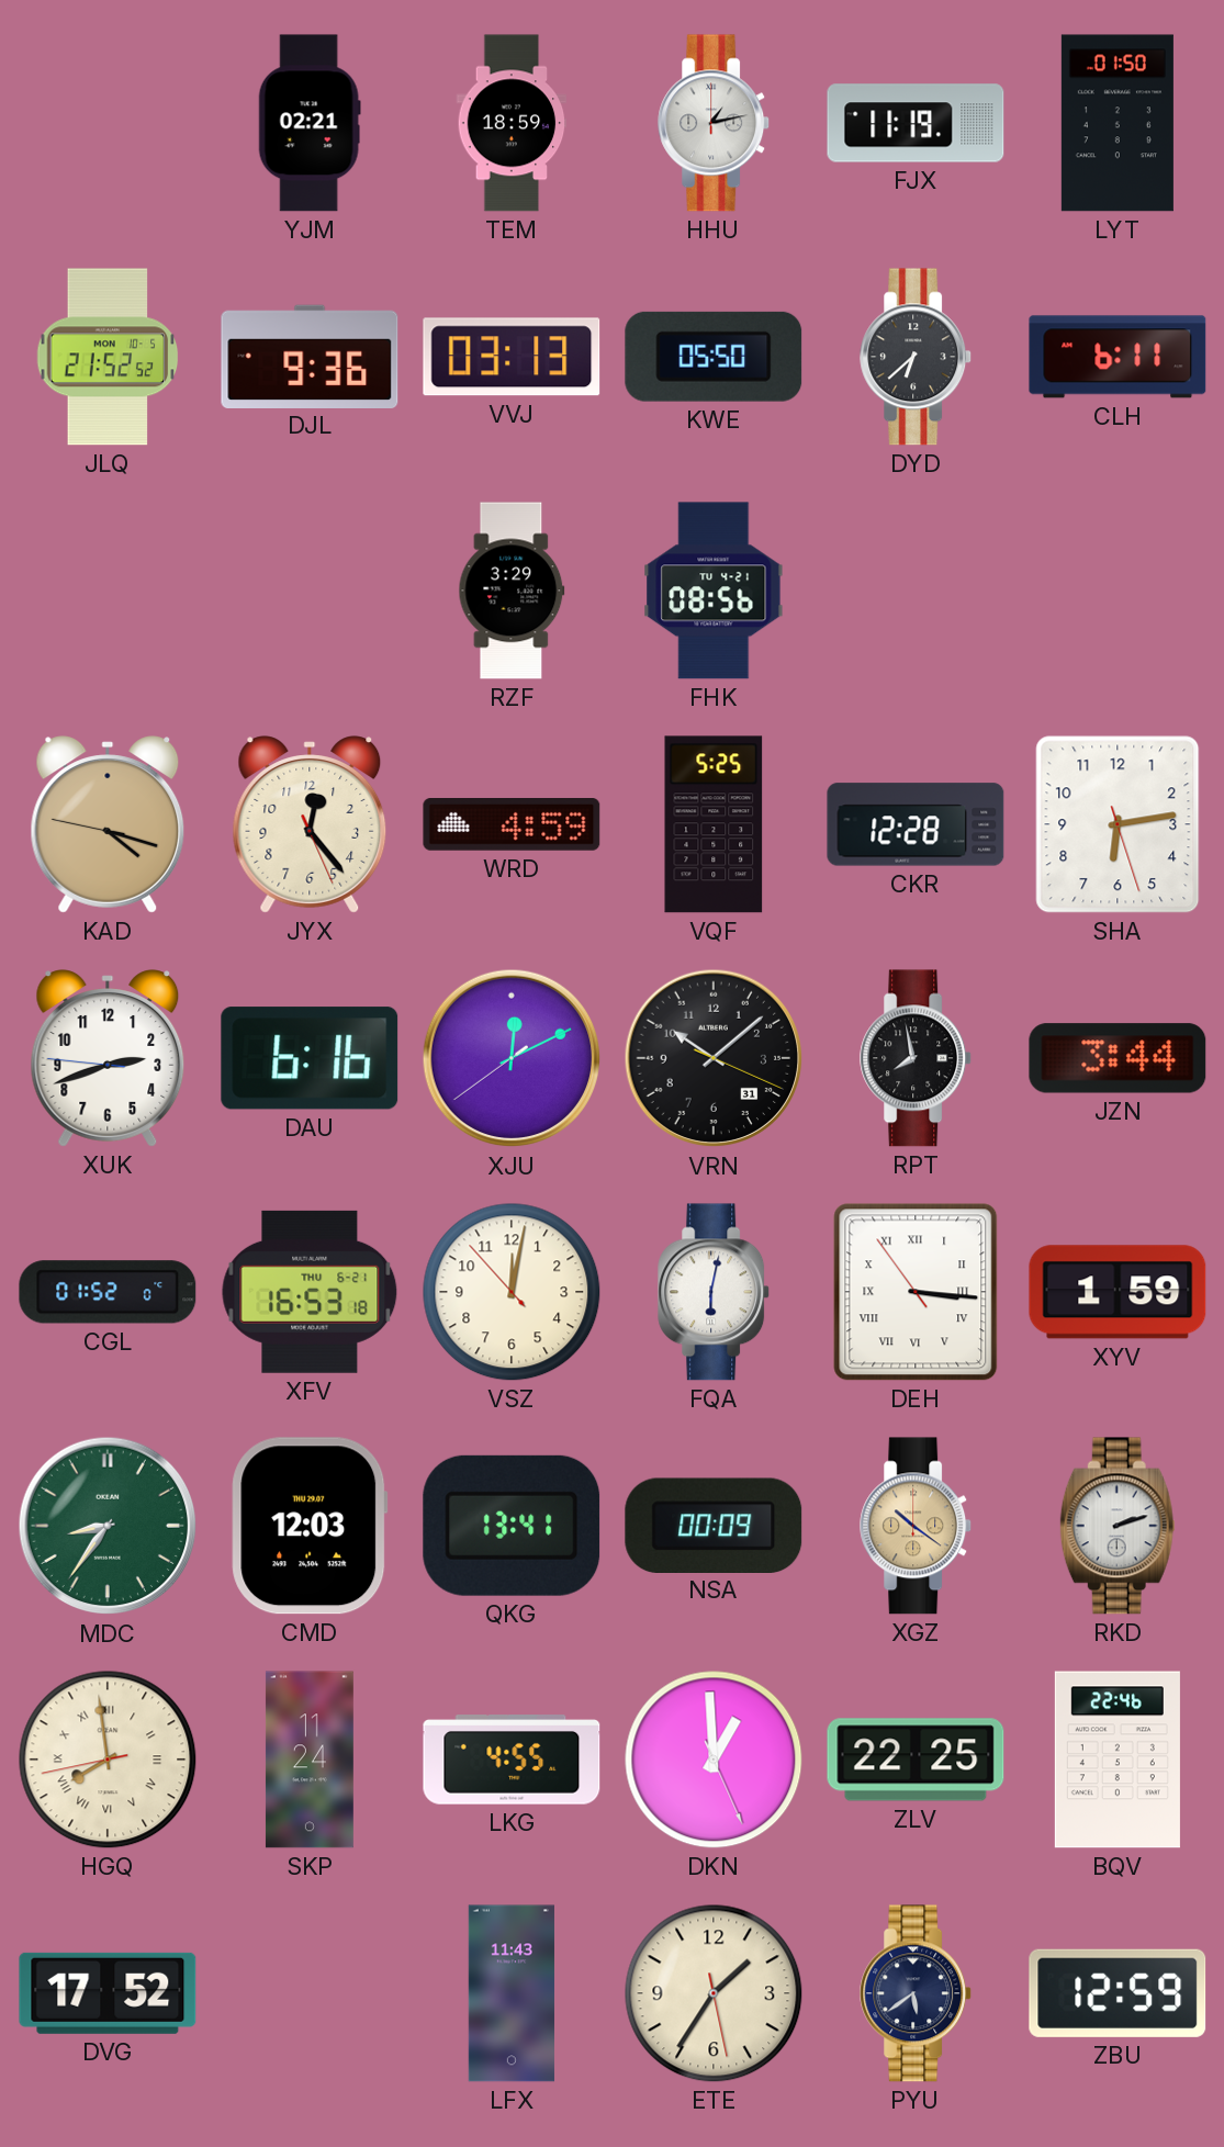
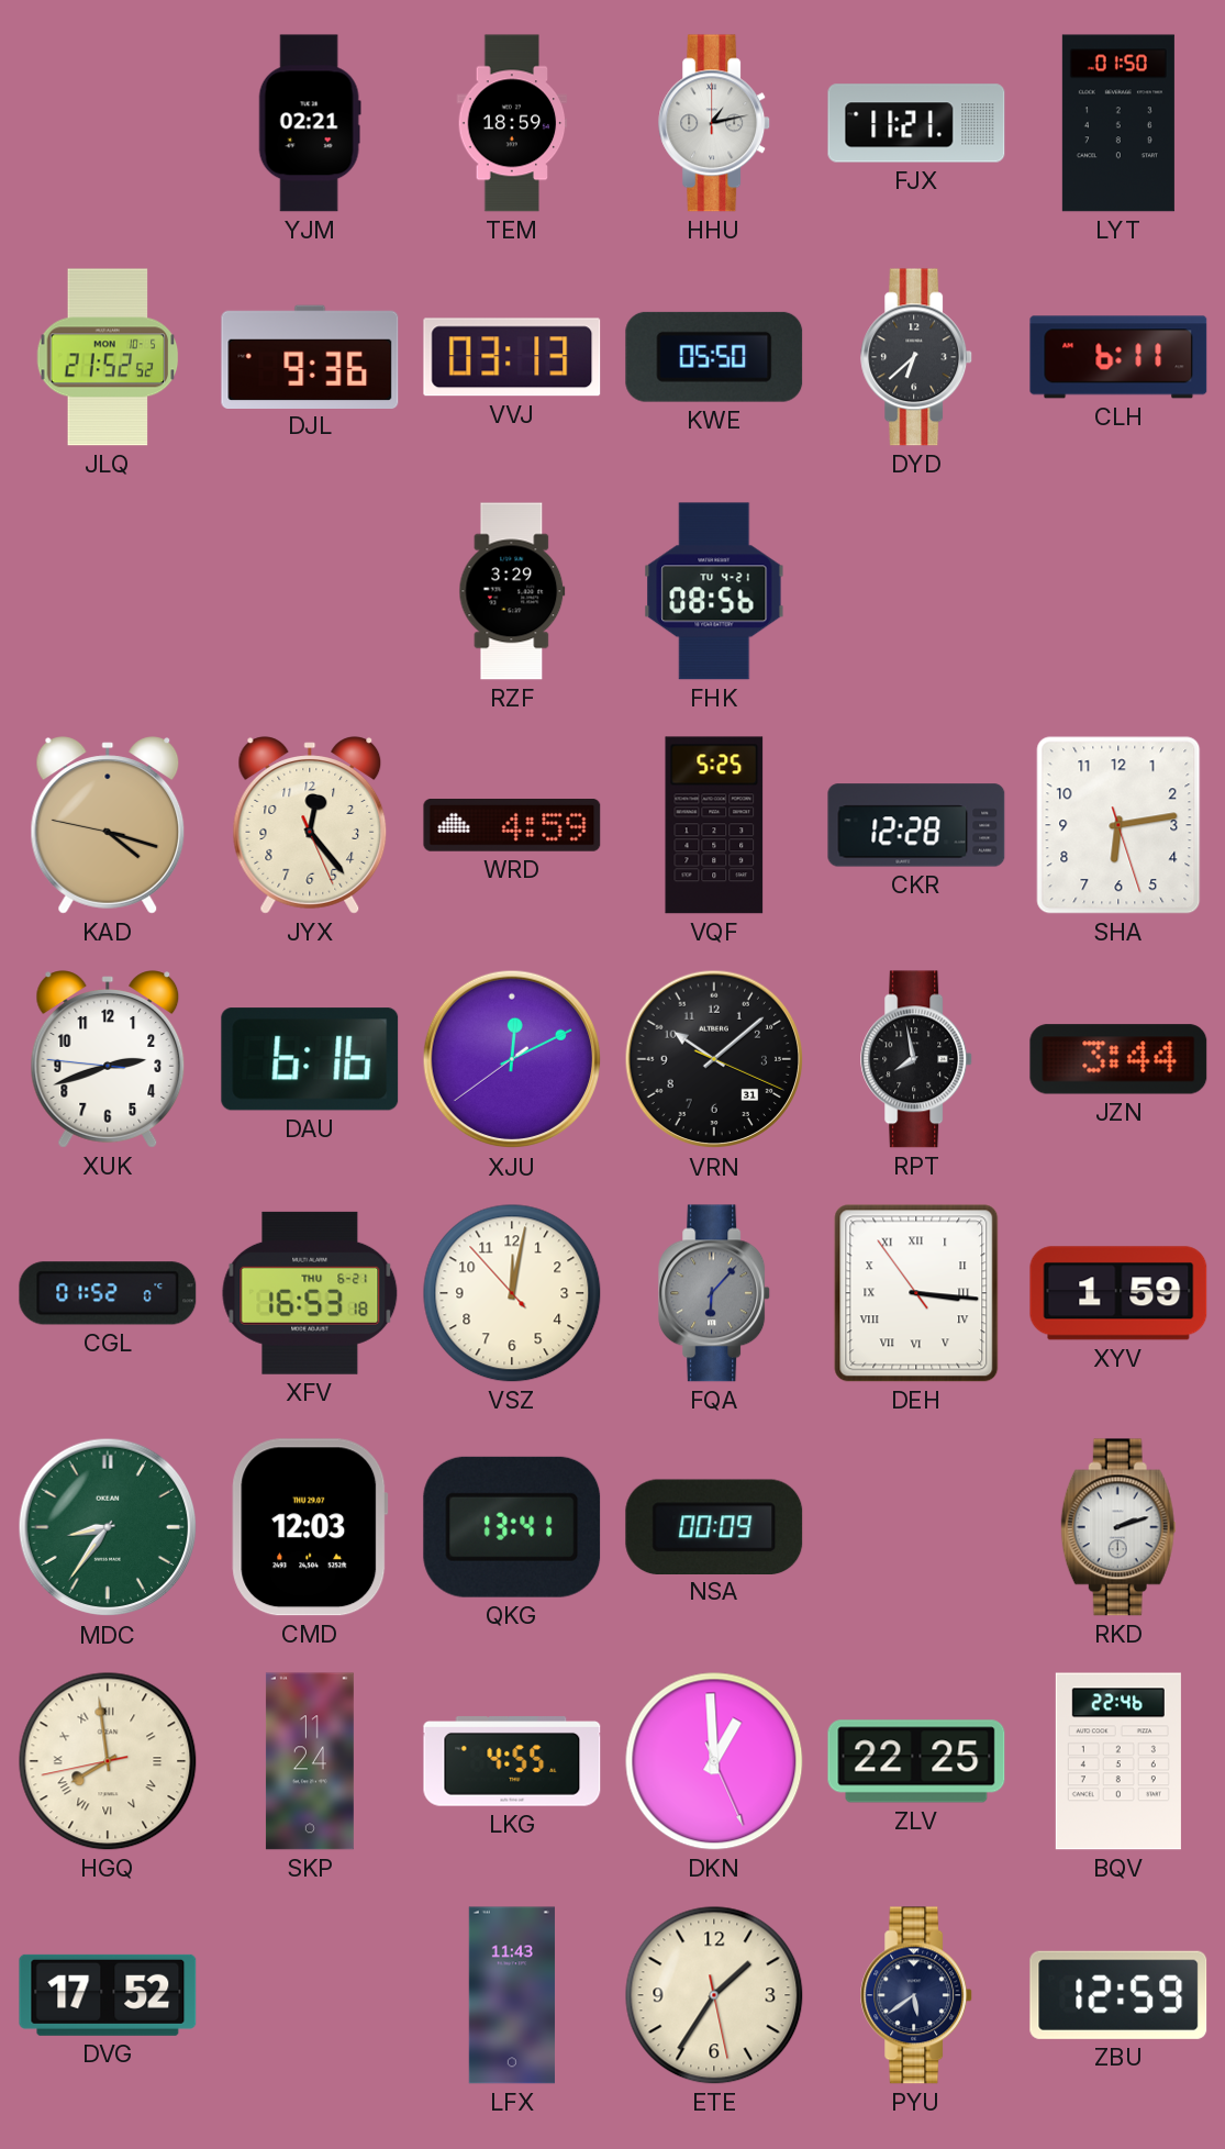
FJX: 11:19 -> 11:21 (916, 123)
FQA: 6:02 -> 6:07 (715, 1293)
FQA dial: white -> grey (715, 1293)
XGZ: 10:21 -> none (917, 1526)
